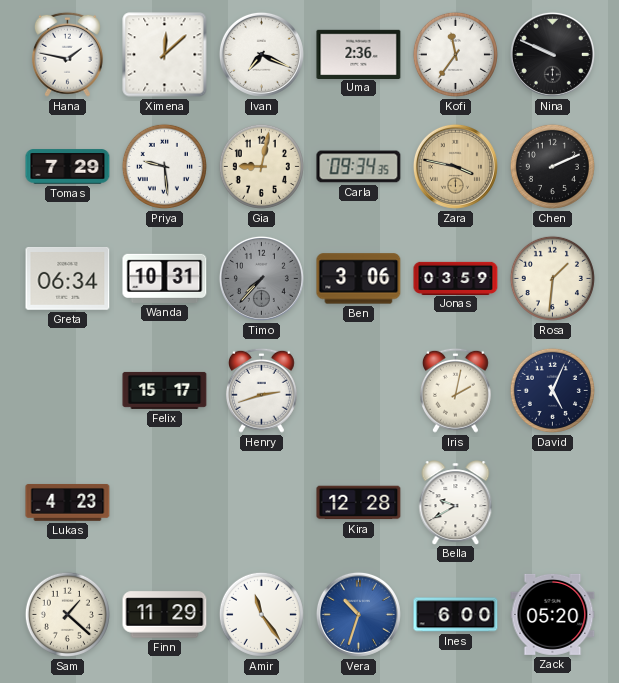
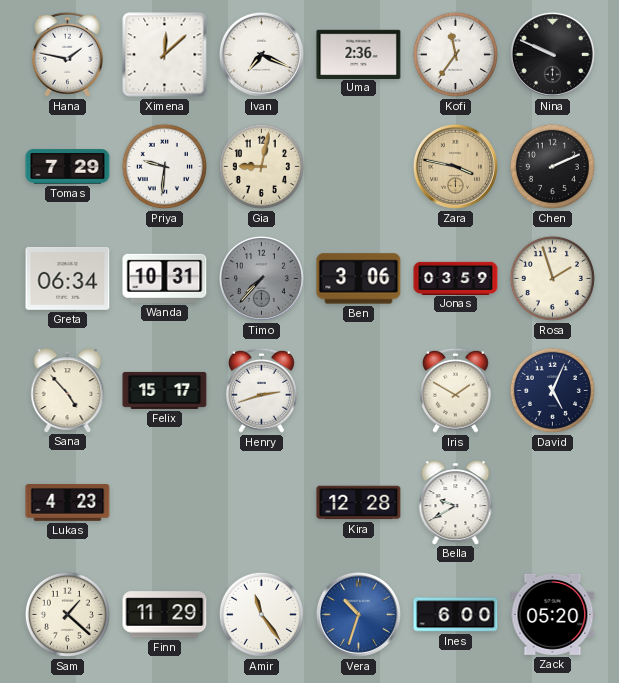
Priya: 9:29 -> 9:31 (164, 166)
Carla: 09:34 -> none (359, 167)
Rosa: 1:31 -> 1:57 (552, 278)
Sana: none -> 4:53 (68, 390)
Iris: 2:02 -> 1:50 (455, 390)
